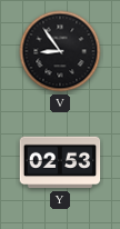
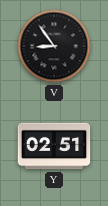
Y: 02:53 -> 02:51 (54, 146)
